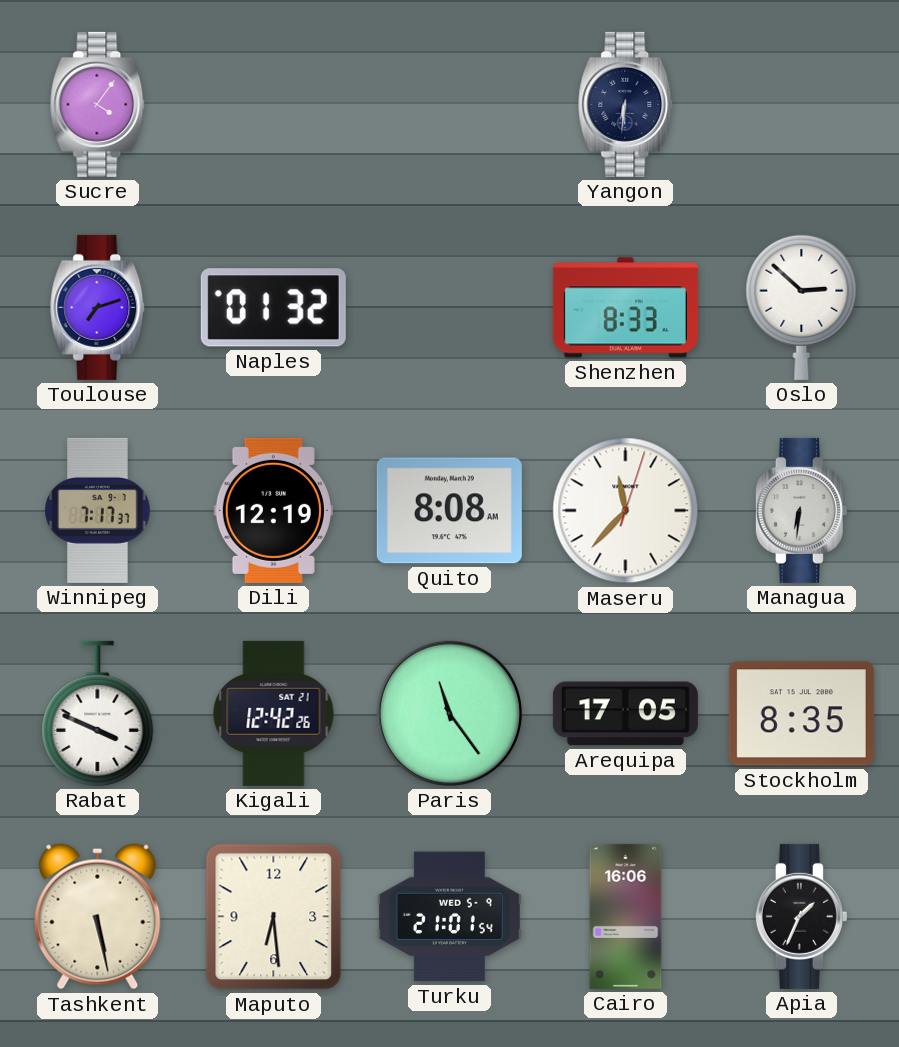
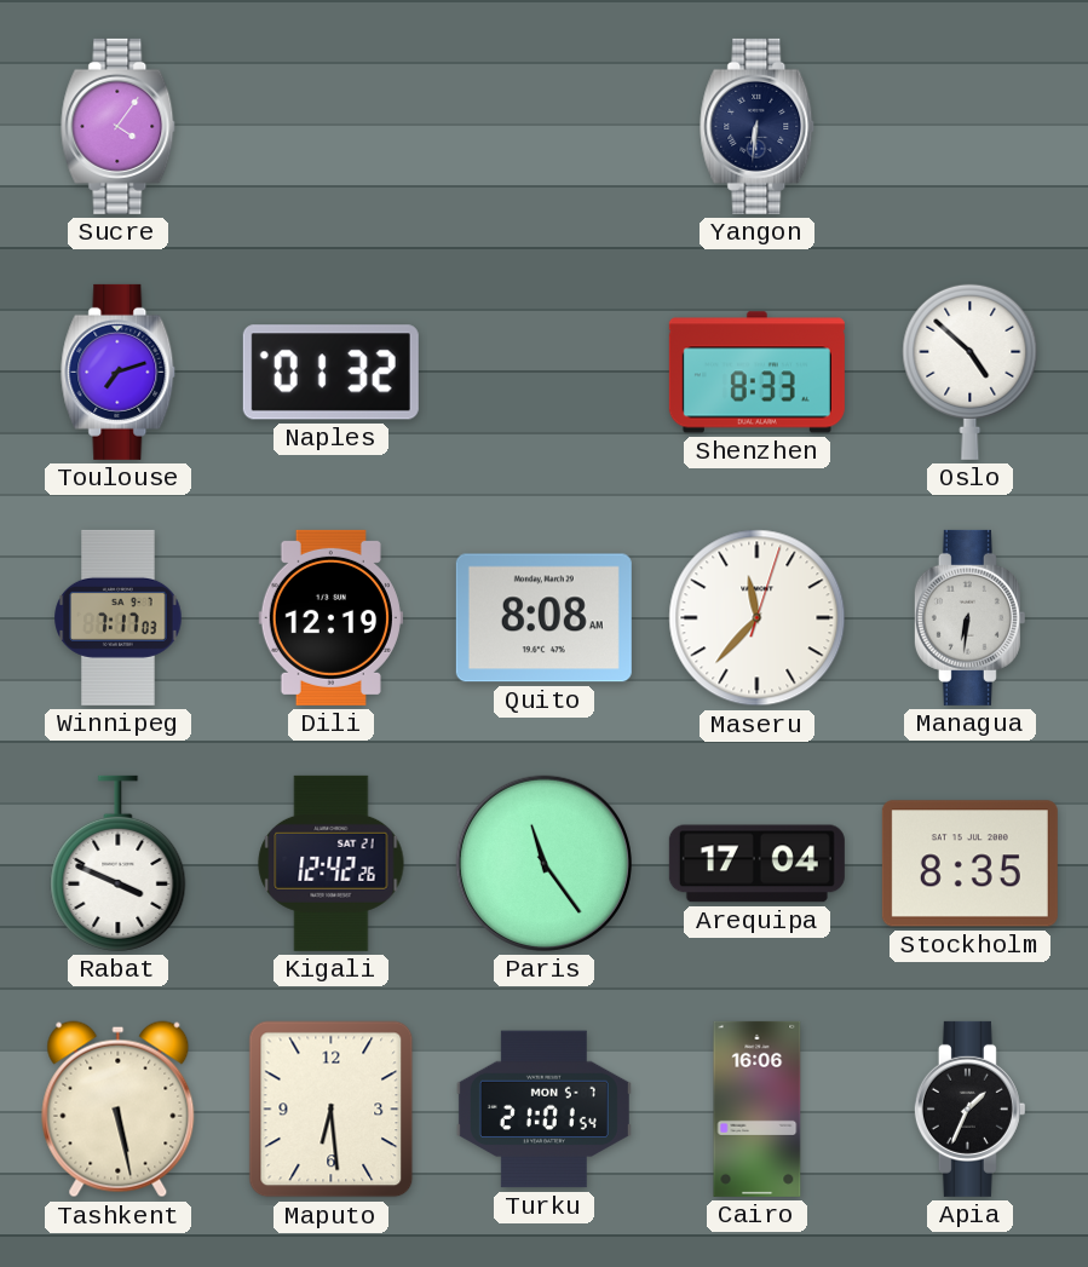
Oslo: 2:52 -> 4:52 (971, 372)
Winnipeg: 7:17:37 -> 7:17:03 (119, 617)
Arequipa: 17:05 -> 17:04 (756, 864)
Turku date: WED 5-9 -> MON 5-7 (543, 1110)
